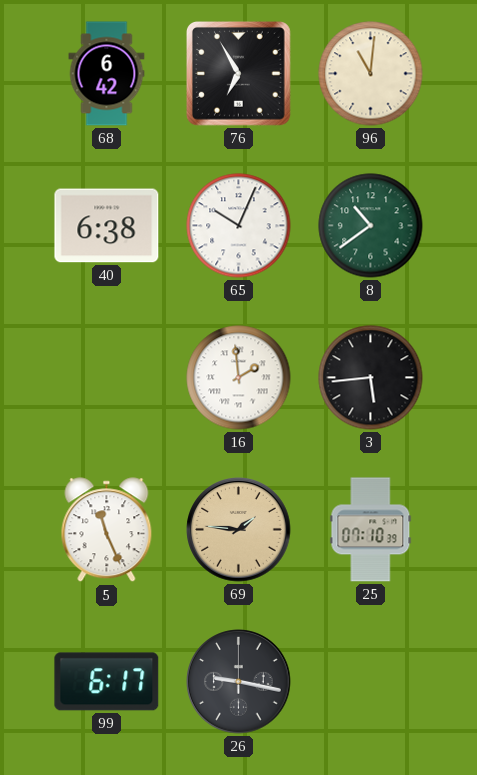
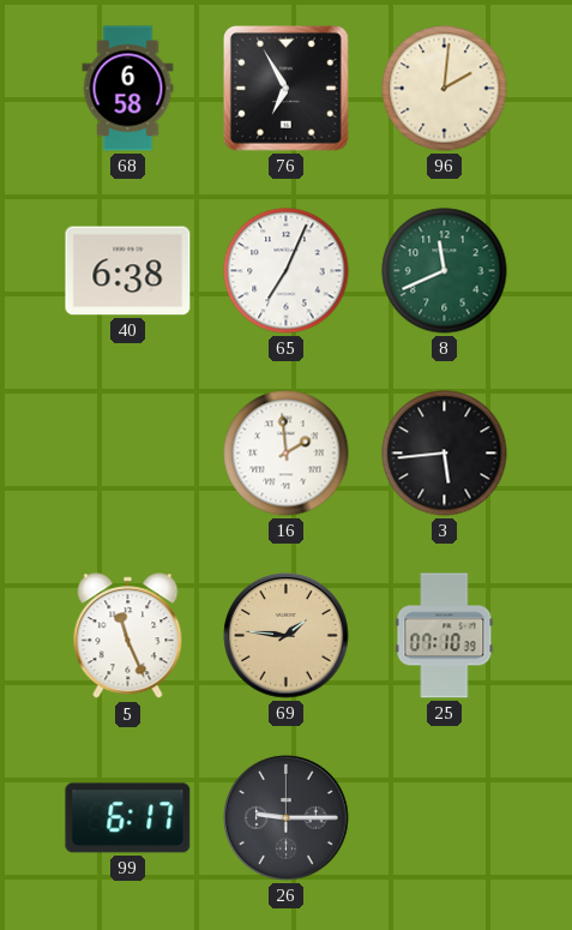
68: 6:42 -> 6:58 (128, 89)
96: 11:01 -> 2:01 (445, 89)
65: 10:04 -> 7:04 (287, 271)
8: 10:39 -> 11:41 (445, 271)
26: 9:17 -> 9:15 (287, 818)
